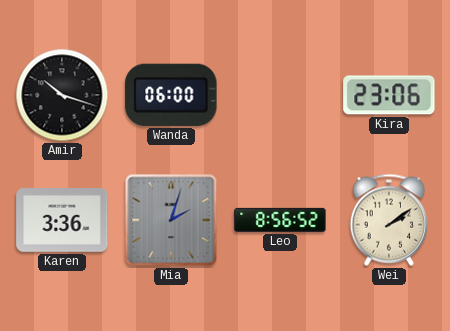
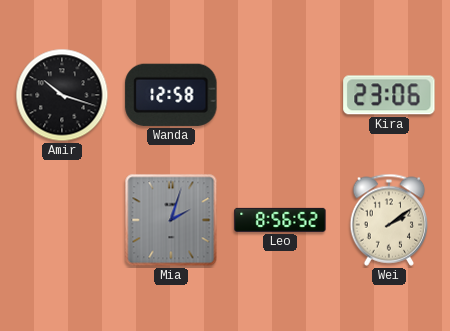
Wanda: 06:00 -> 12:58 (171, 95)
Karen: 3:36 -> none (62, 221)
